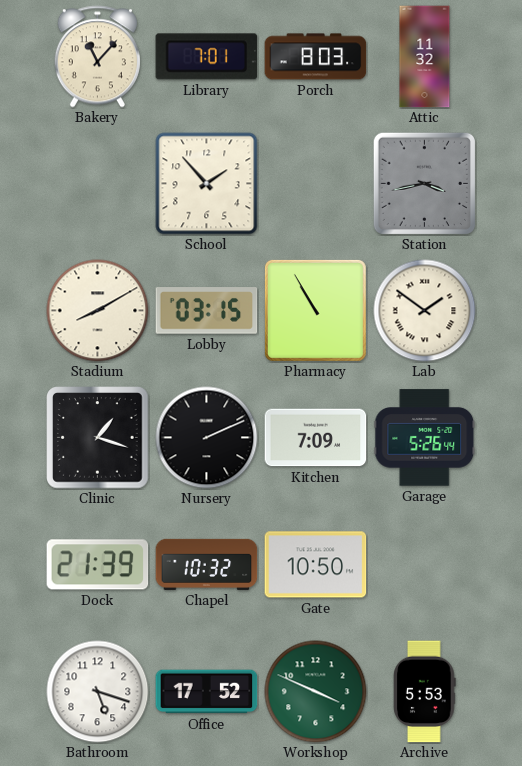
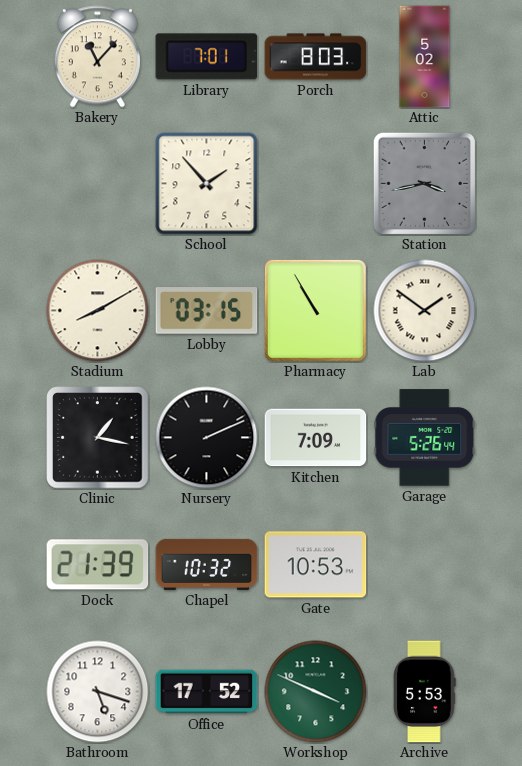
Attic: 11:32 -> 5:02 (425, 57)
Clinic: 1:18 -> 1:17 (98, 438)
Gate: 10:50 -> 10:53 (316, 565)
